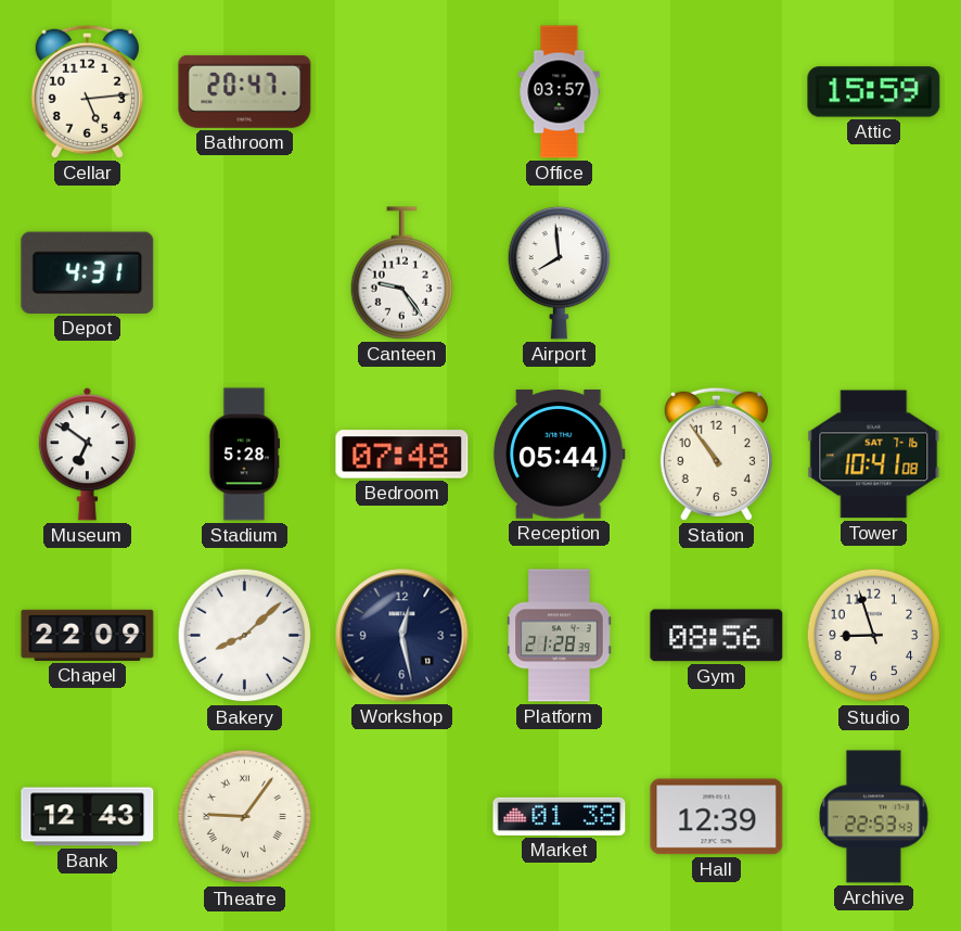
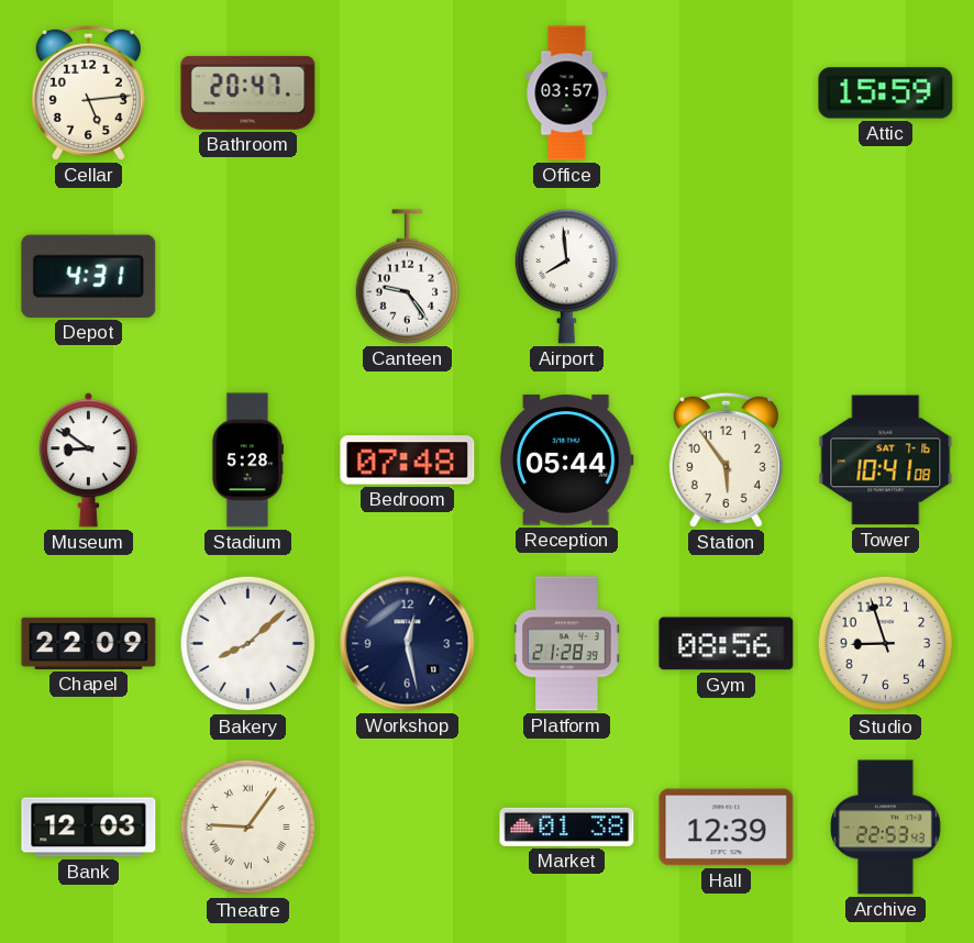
Museum: 6:51 -> 8:51 (88, 461)
Station: 10:54 -> 5:54 (726, 459)
Bank: 12:43 -> 12:03 (89, 828)
